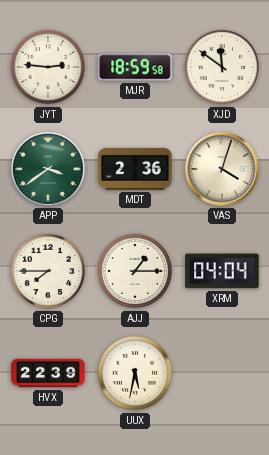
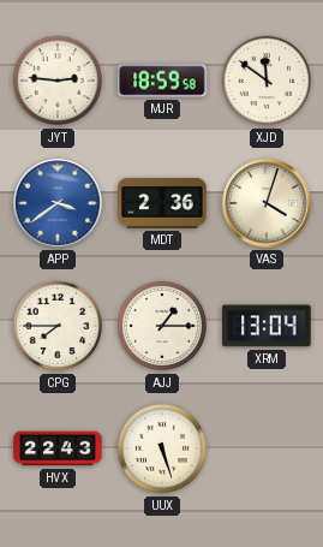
APP dial: green -> blue (59, 204)
XRM: 04:04 -> 13:04 (267, 326)
HVX: 22:39 -> 22:43 (58, 448)
UUX: 5:32 -> 5:27 (162, 448)
